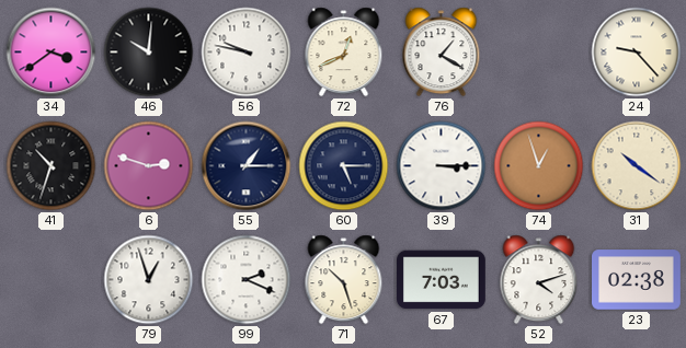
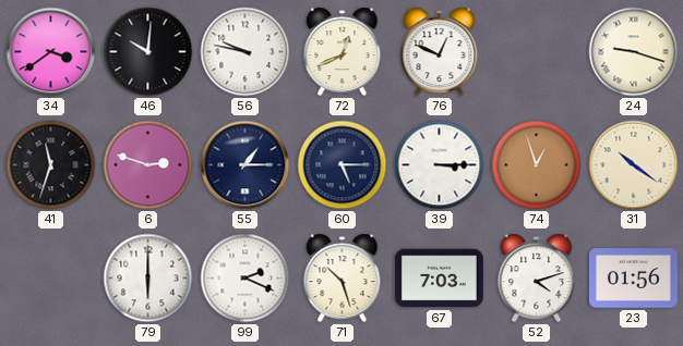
76: 1:20 -> 12:49 (440, 52)
24: 9:23 -> 9:18 (634, 52)
41: 10:33 -> 11:33 (51, 165)
79: 12:57 -> 6:00 (148, 279)
23: 02:38 -> 01:56 (634, 279)
